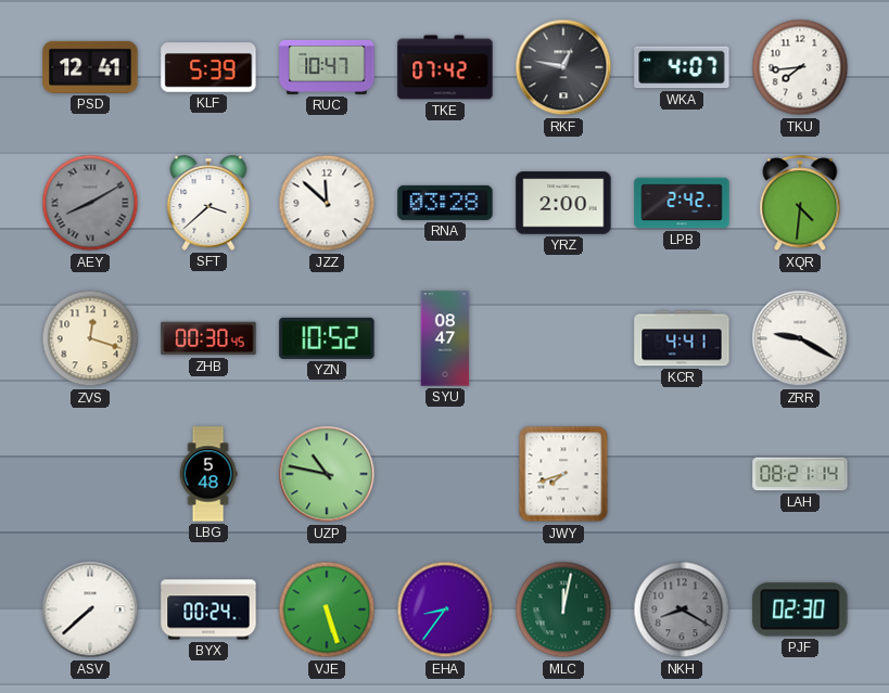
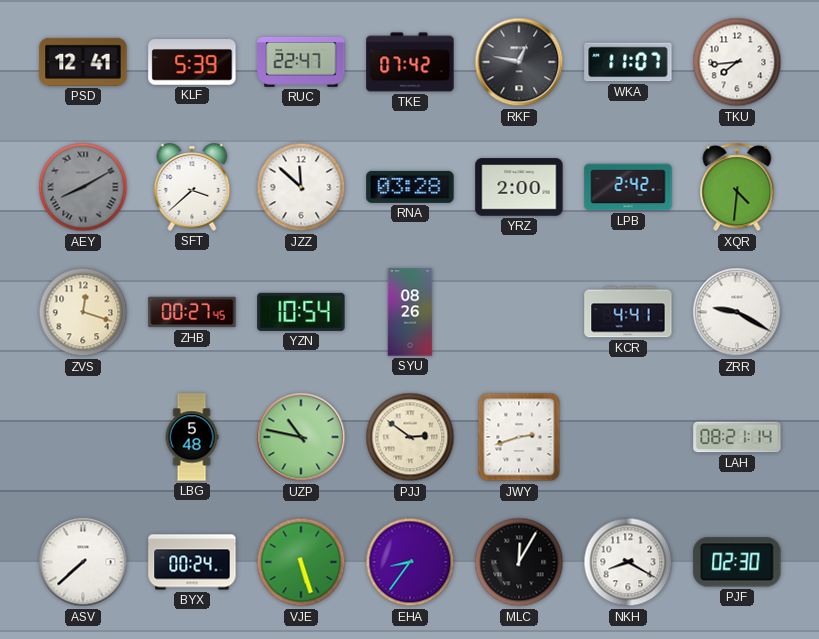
RUC: 10:47 -> 22:47 (301, 62)
WKA: 4:07 -> 11:07 (628, 62)
ZHB: 00:30 -> 00:27 (192, 312)
YZN: 10:52 -> 10:54 (301, 312)
SYU: 08:47 -> 08:26 (410, 312)
PJJ: none -> 2:51 (410, 437)
JWY: 7:42 -> 2:42 (519, 437)
MLC: 12:02 -> 12:05 (519, 562)
MLC dial: green -> black (519, 562)
NKH dial: grey -> white (628, 562)
